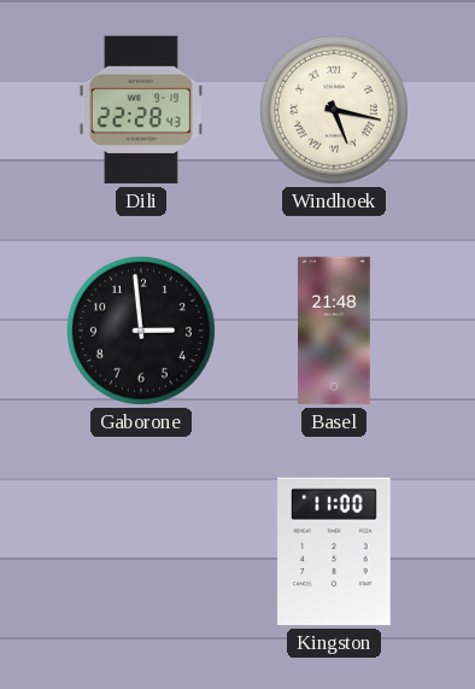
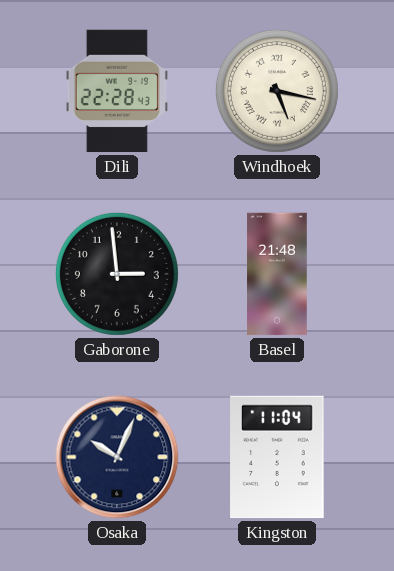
Osaka: none -> 10:04 (117, 457)
Kingston: 11:00 -> 11:04 (277, 457)
